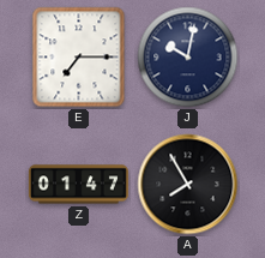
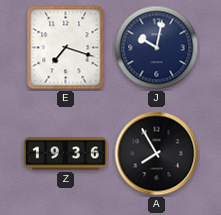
E: 7:15 -> 7:18 (66, 48)
Z: 01:47 -> 19:36 (65, 154)
